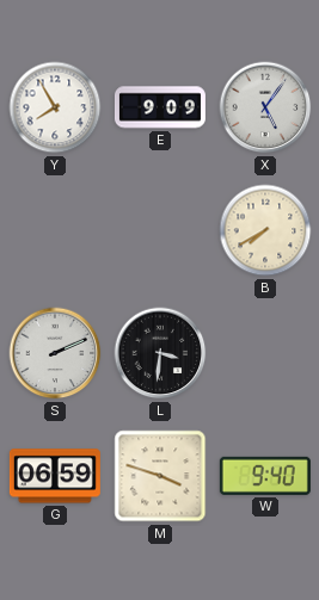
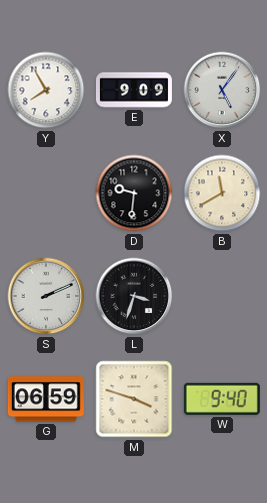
D: none -> 9:31 (134, 193)
B: 7:40 -> 11:40 (222, 193)
L: 3:31 -> 3:33 (134, 296)
